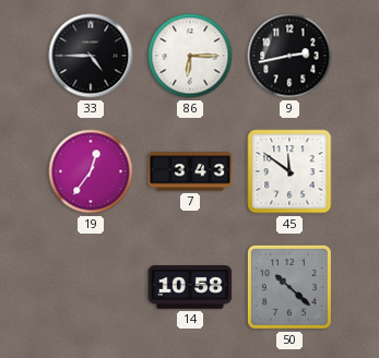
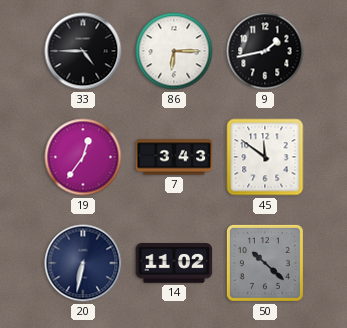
9: 2:43 -> 1:43 (265, 51)
20: none -> 6:32 (83, 263)
14: 10:58 -> 11:02 (174, 263)
